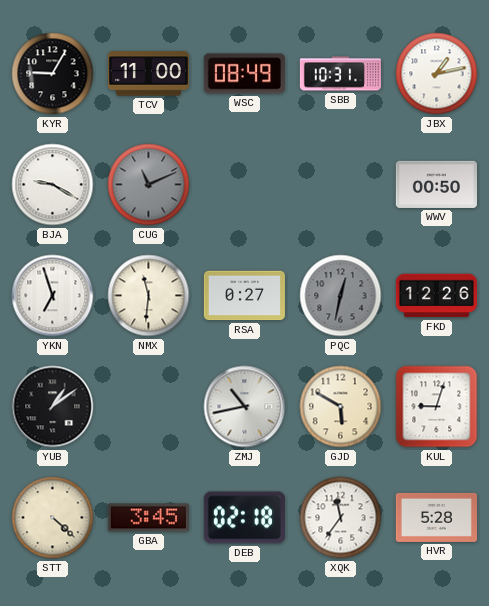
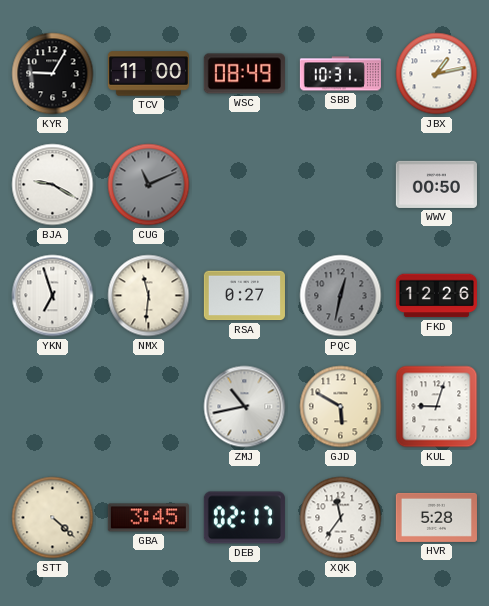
YUB: 1:09 -> none (53, 407)
DEB: 02:18 -> 02:17 (244, 518)
